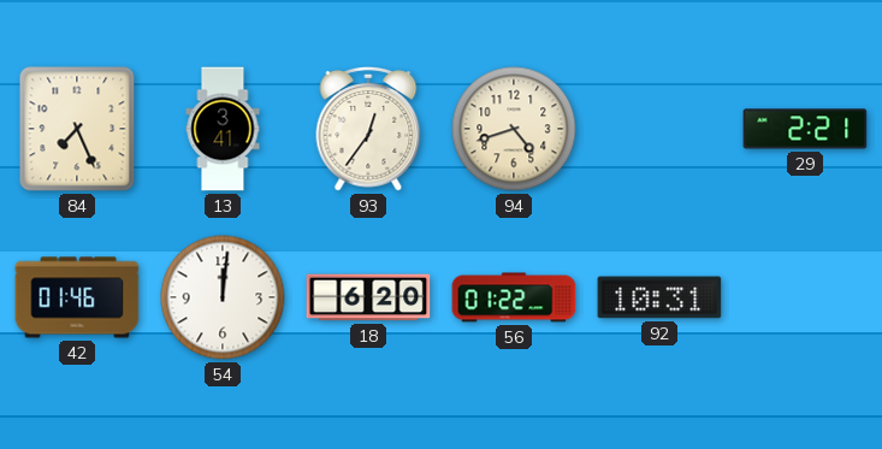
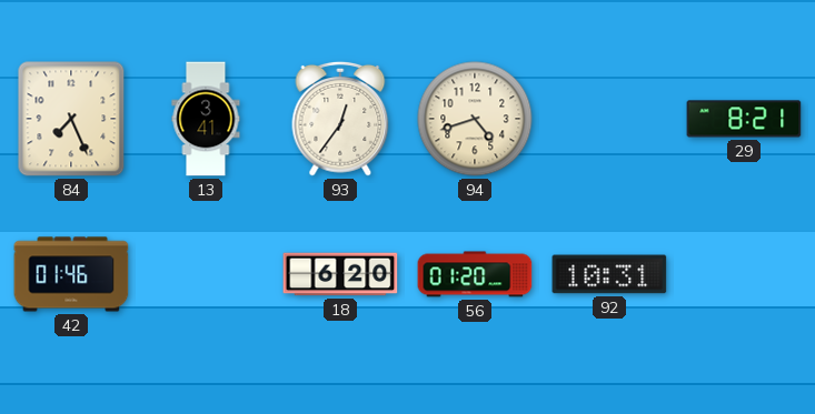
29: 2:21 -> 8:21 (744, 119)
54: 12:01 -> none (223, 297)
56: 01:22 -> 01:20 (475, 274)
